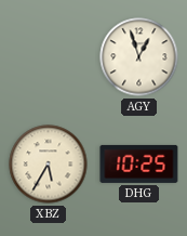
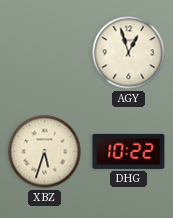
XBZ: 5:35 -> 5:33 (45, 152)
DHG: 10:25 -> 10:22 (129, 151)
